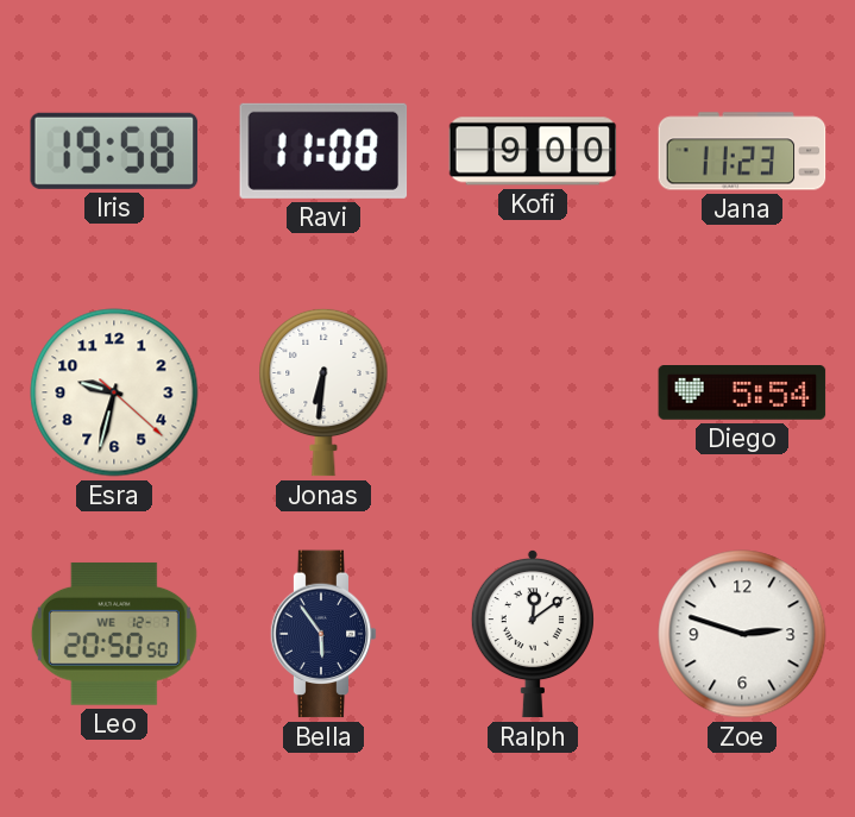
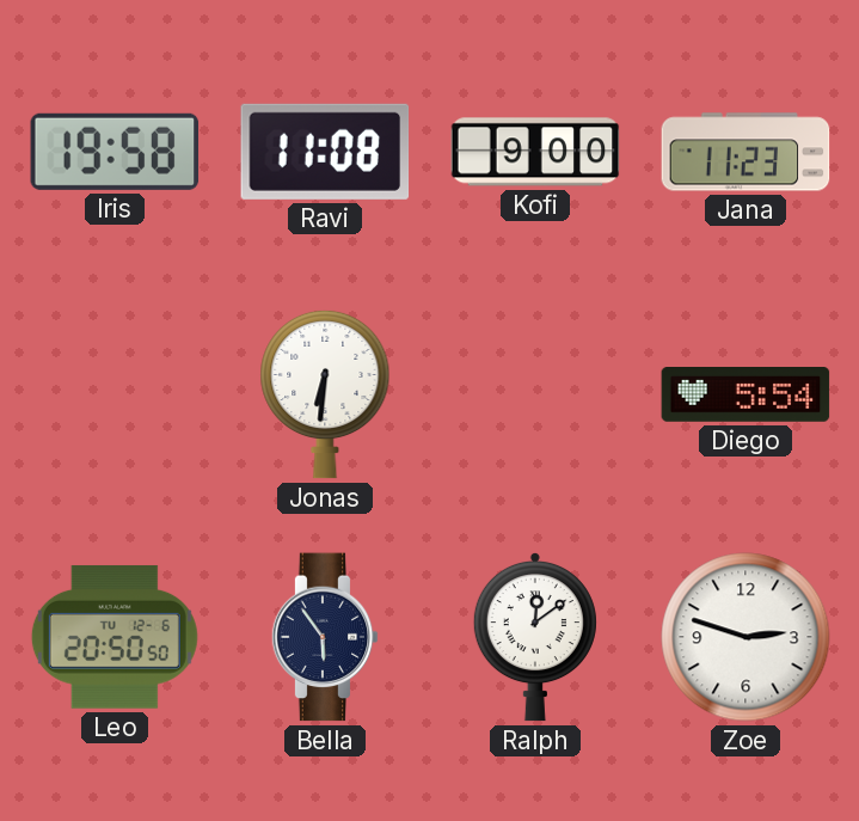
Esra: 9:32 -> none (114, 392)
Leo date: WE 12-7 -> TU 12-6 (115, 637)
